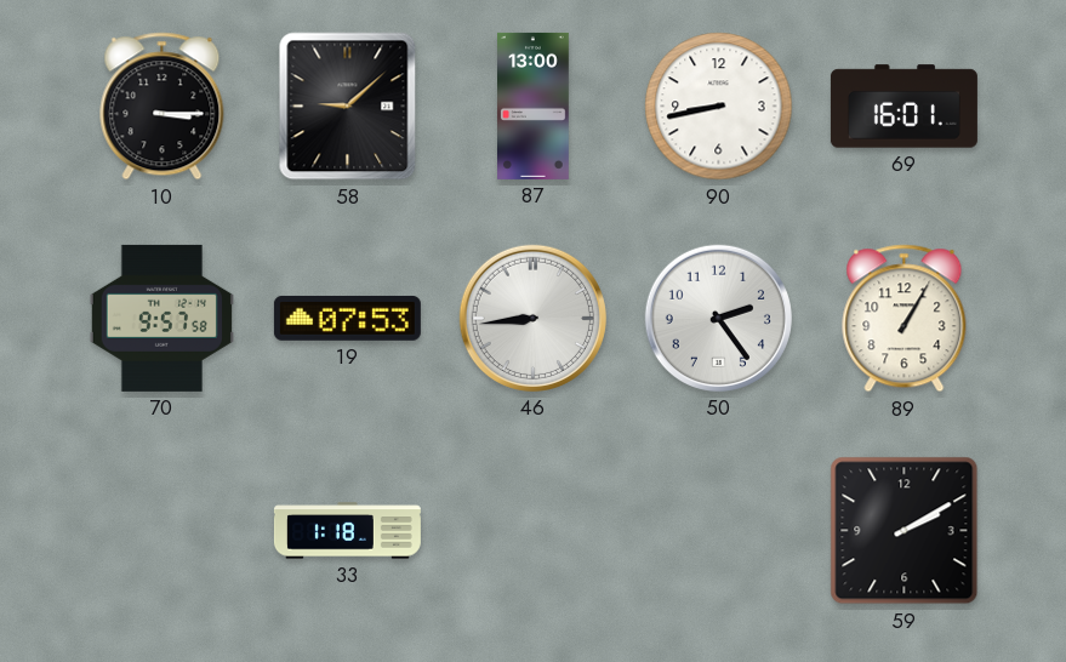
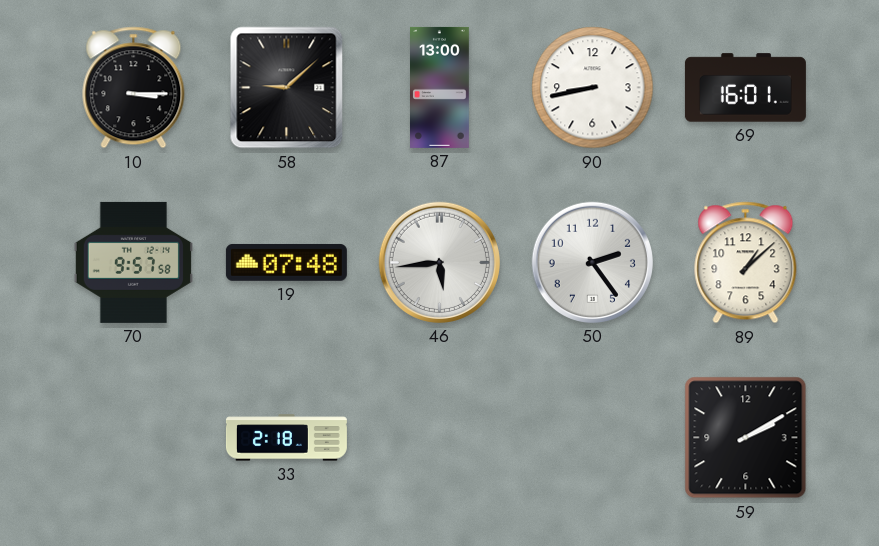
19: 07:53 -> 07:48 (286, 262)
46: 8:44 -> 5:44 (439, 262)
89: 1:05 -> 1:08 (746, 263)
33: 1:18 -> 2:18 (286, 438)
